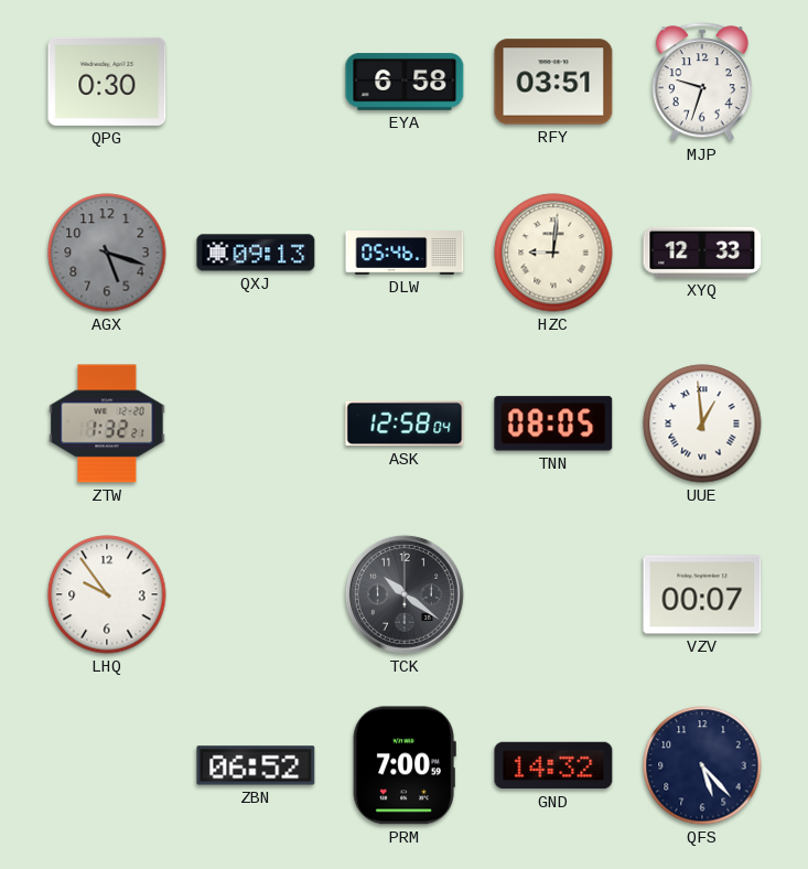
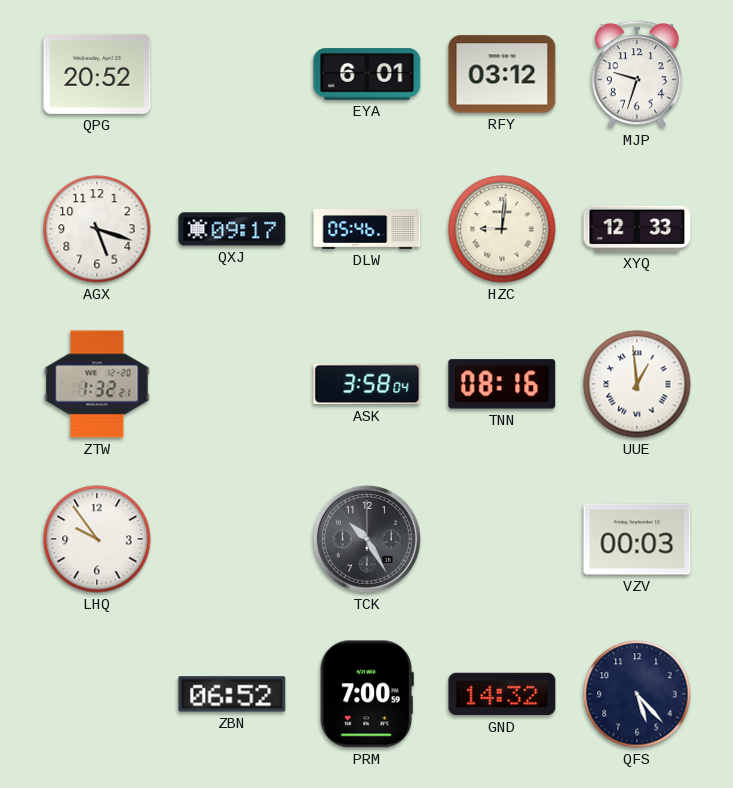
QPG: 0:30 -> 20:52 (97, 74)
EYA: 6:58 -> 6:01 (367, 74)
RFY: 03:51 -> 03:12 (502, 74)
AGX dial: grey -> white (97, 229)
QXJ: 09:13 -> 09:17 (232, 229)
ASK: 12:58 -> 3:58 (367, 384)
TNN: 08:05 -> 08:16 (502, 384)
TCK: 10:21 -> 10:25 (367, 539)
VZV: 00:07 -> 00:03 (637, 539)
